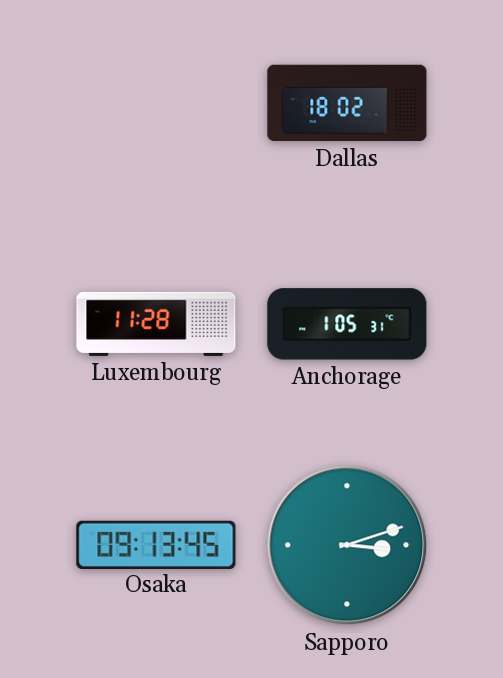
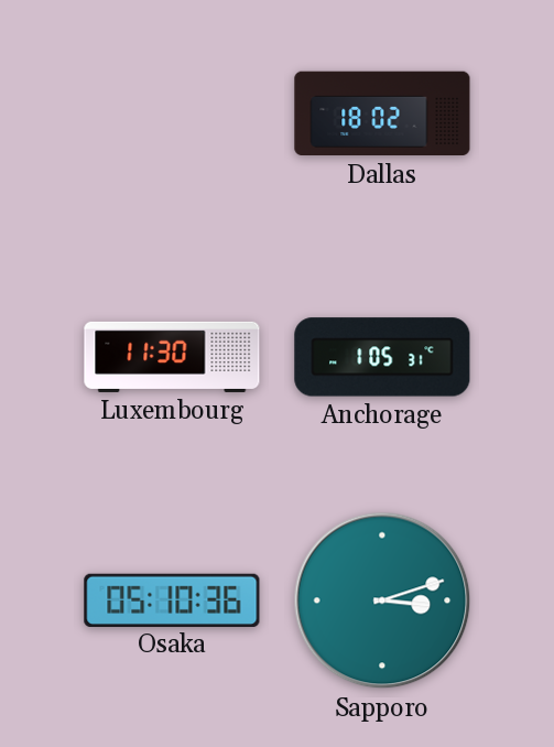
Luxembourg: 11:28 -> 11:30 (172, 357)
Osaka: 09:13 -> 05:10 (172, 599)
